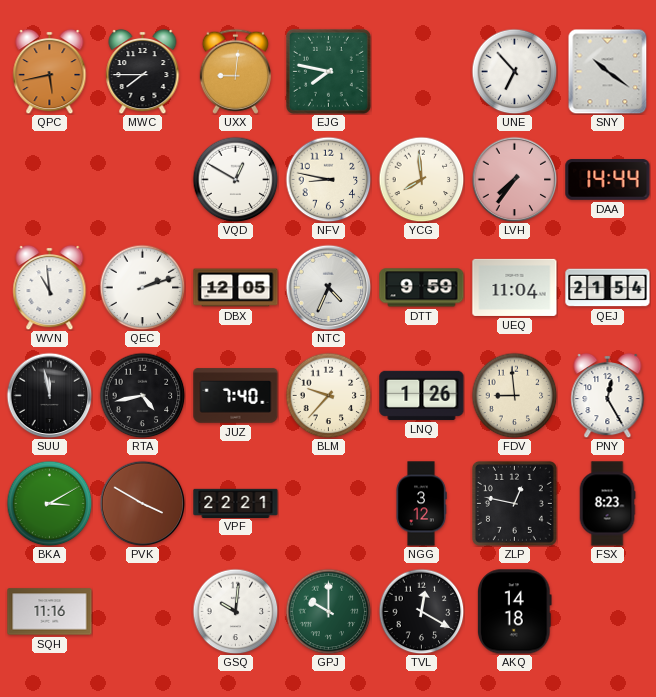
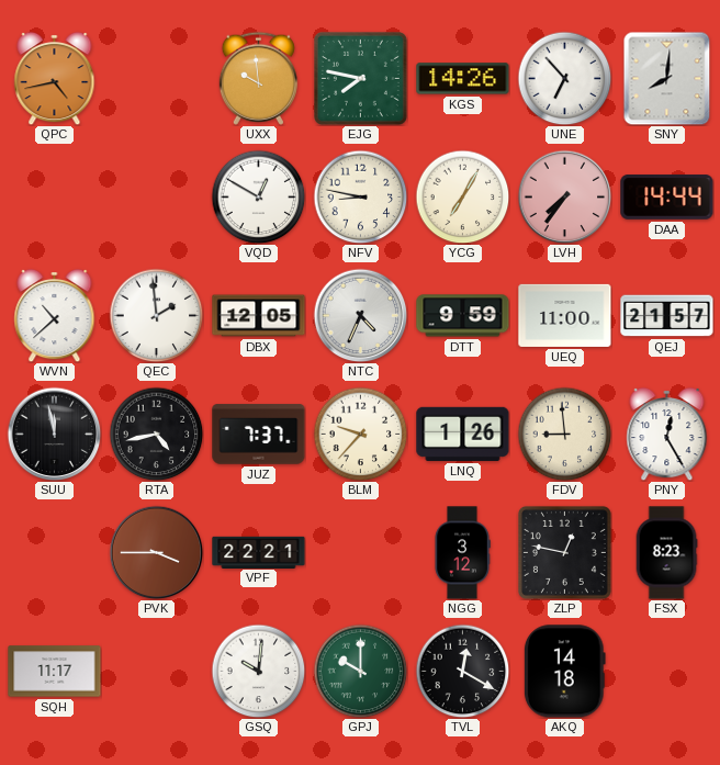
QPC: 5:43 -> 4:43 (55, 78)
MWC: 7:45 -> none (143, 71)
UXX: 9:01 -> 9:59 (258, 78)
KGS: none -> 14:26 (463, 79)
SNY: 10:21 -> 8:01 (667, 78)
YCG: 7:59 -> 7:05 (462, 196)
WVN: 10:59 -> 10:38 (55, 315)
QEC: 2:12 -> 1:59 (156, 315)
UEQ: 11:04 -> 11:00 (565, 315)
QEJ: 21:54 -> 21:57 (667, 316)
JUZ: 7:40 -> 7:37 (259, 435)
BKA: 3:10 -> none (49, 503)
PVK: 3:50 -> 3:45 (156, 552)
SQH: 11:16 -> 11:17 (55, 672)
